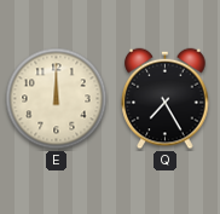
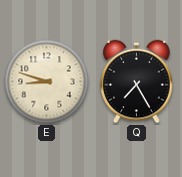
E: 12:00 -> 8:48 (47, 82)
